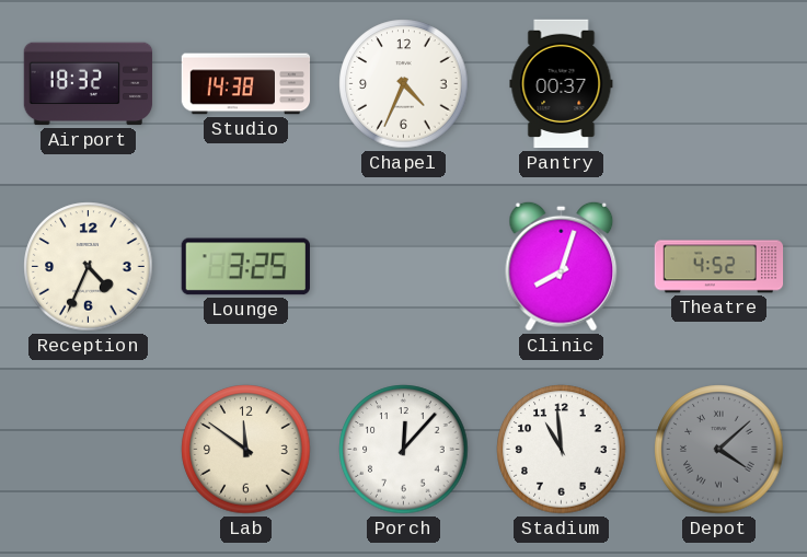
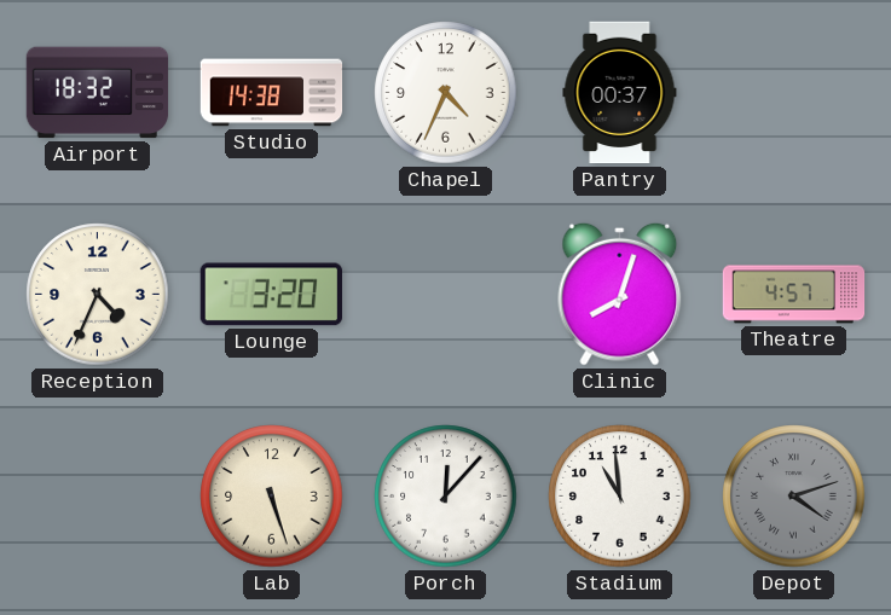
Lounge: 3:25 -> 3:20 (271, 295)
Theatre: 4:52 -> 4:57 (794, 295)
Lab: 11:51 -> 5:27 (272, 497)
Depot: 4:08 -> 4:12 (794, 497)
